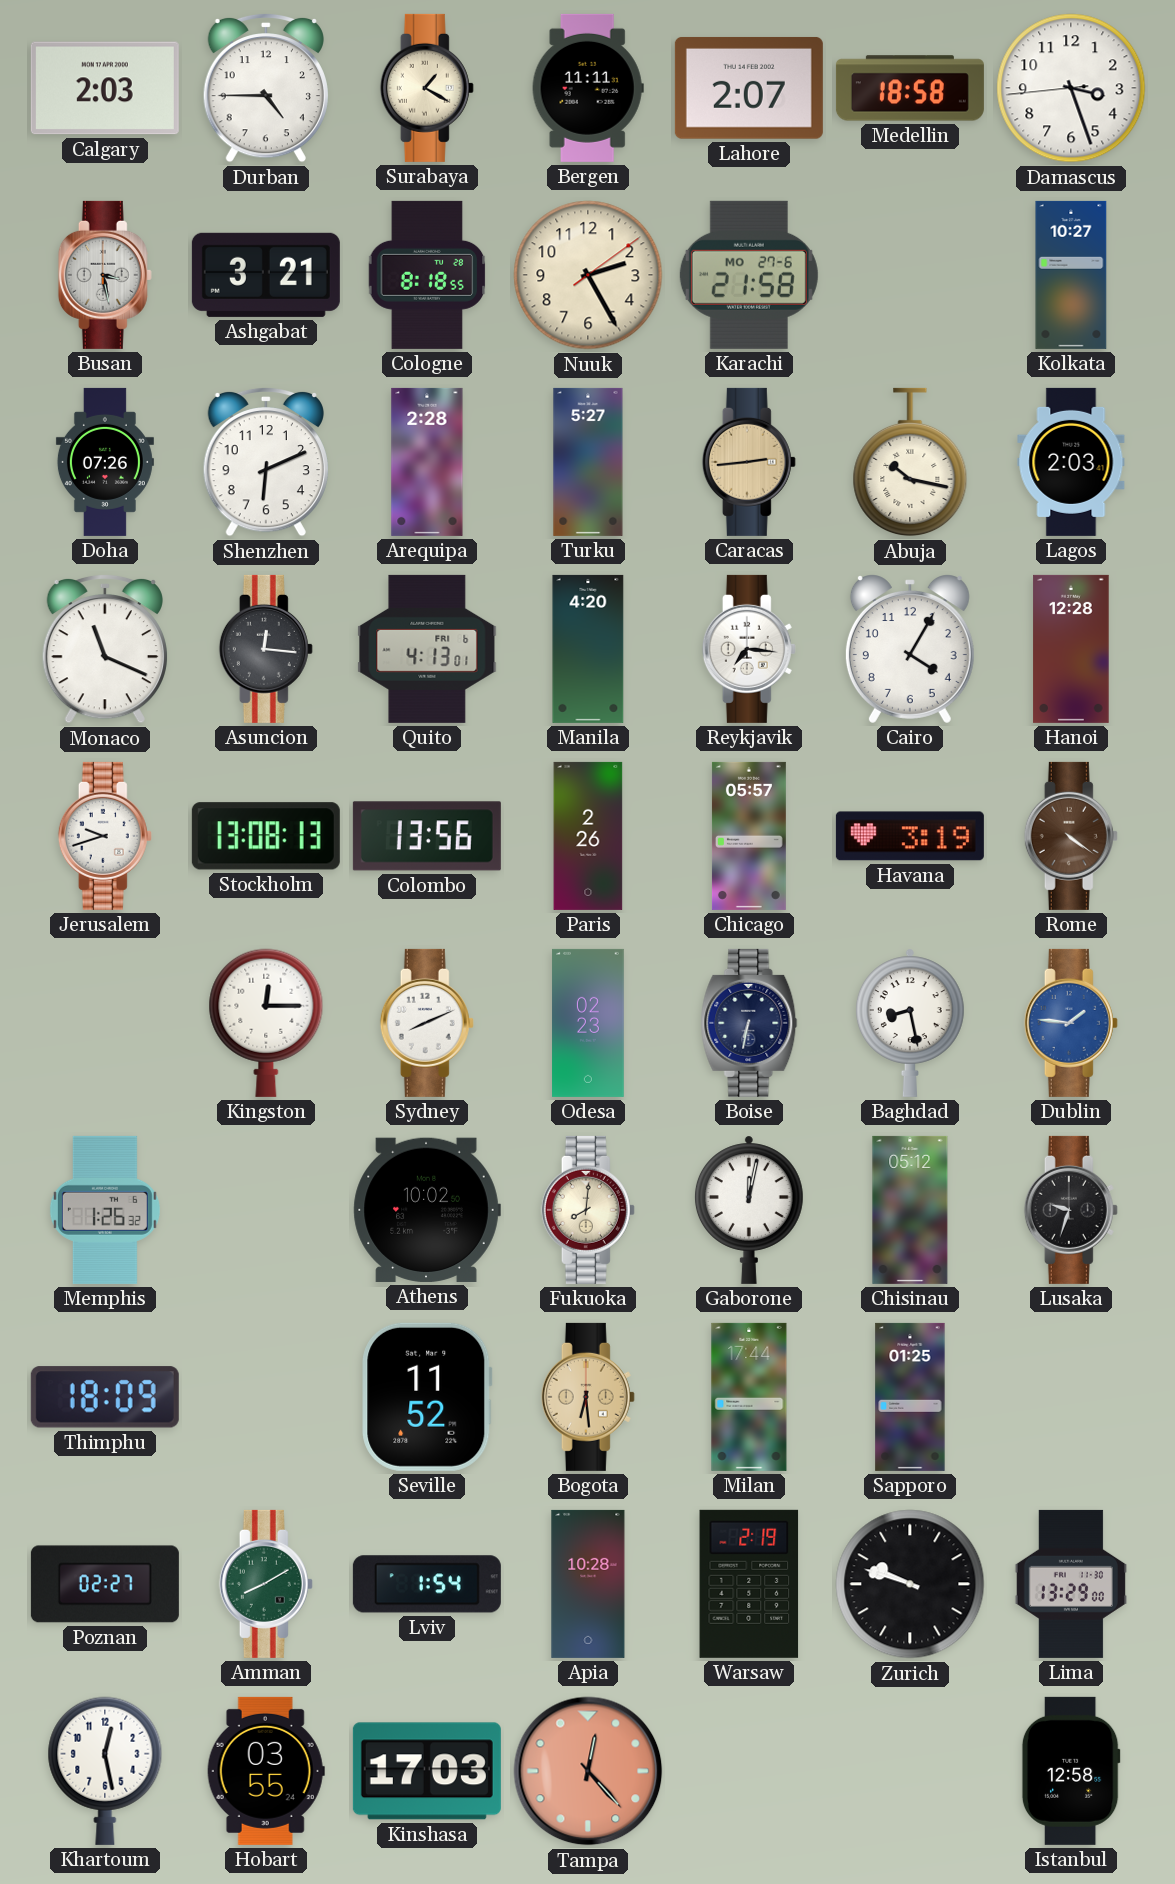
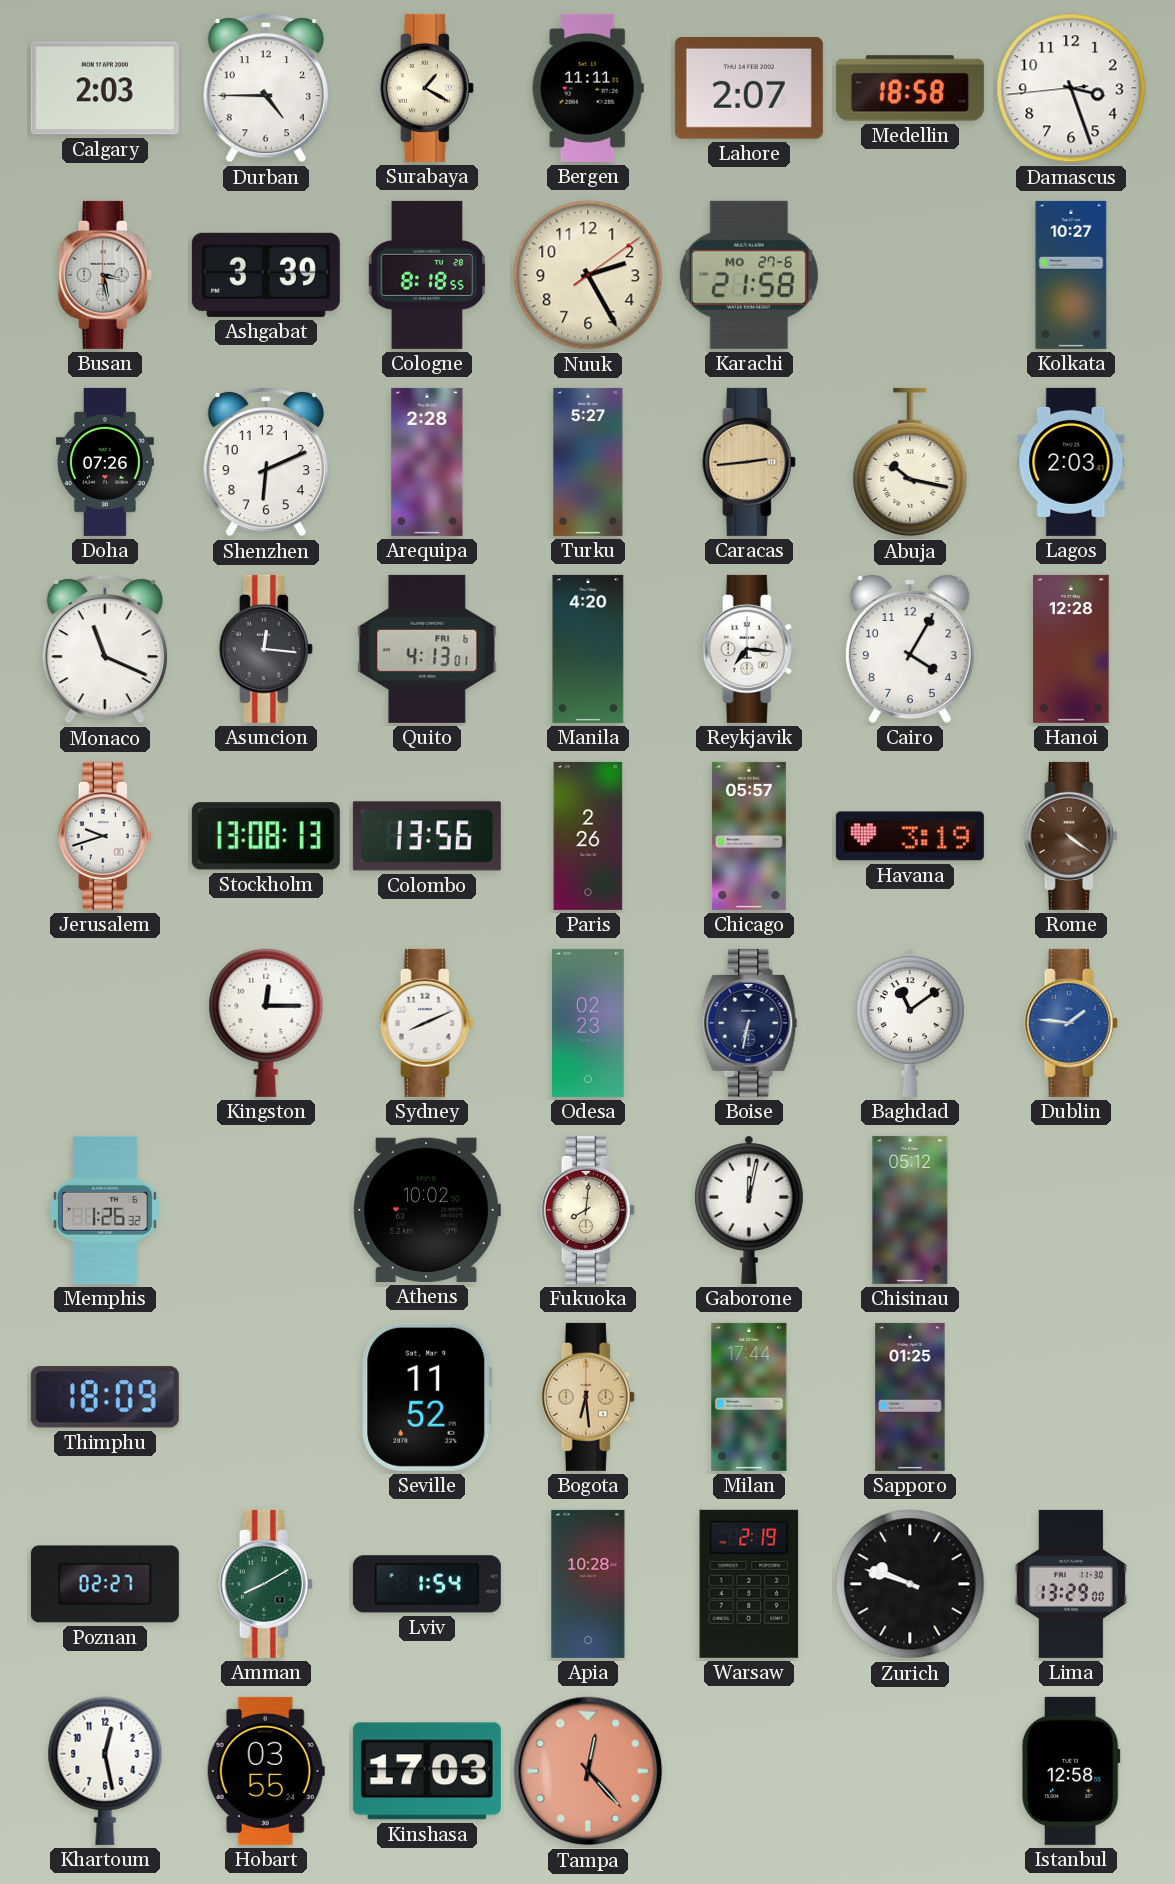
Ashgabat: 3:21 -> 3:39 (266, 275)
Baghdad: 8:28 -> 11:09 (910, 1023)
Lusaka: 9:33 -> none (1071, 1210)
